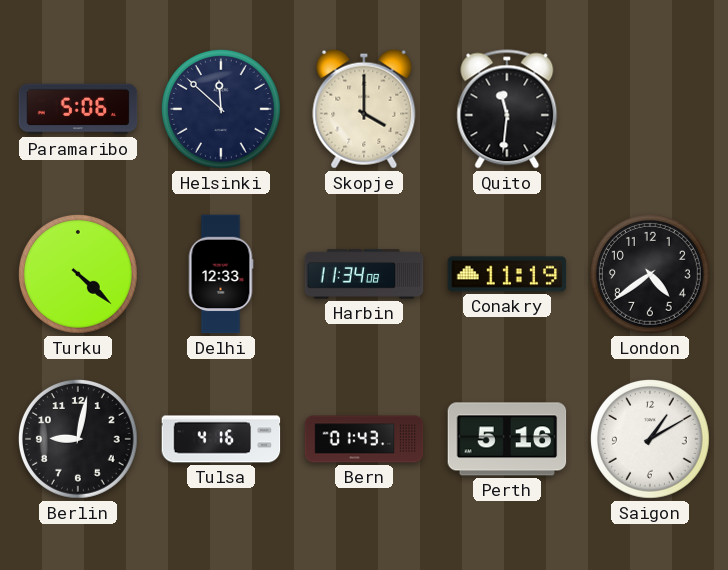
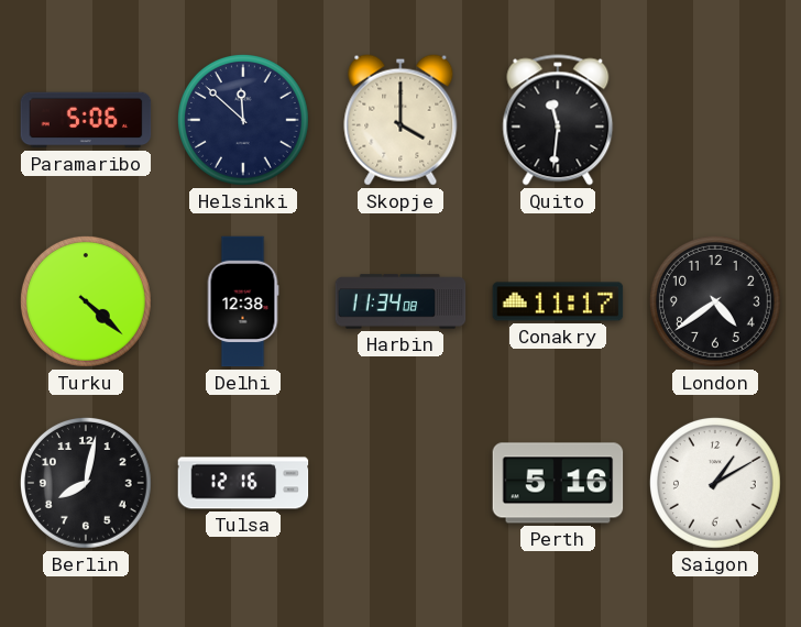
Delhi: 12:33 -> 12:38 (243, 301)
Conakry: 11:19 -> 11:17 (558, 301)
Berlin: 9:02 -> 8:02 (86, 483)
Tulsa: 4:16 -> 12:16 (243, 483)
Bern: 01:43 -> none (364, 439)
